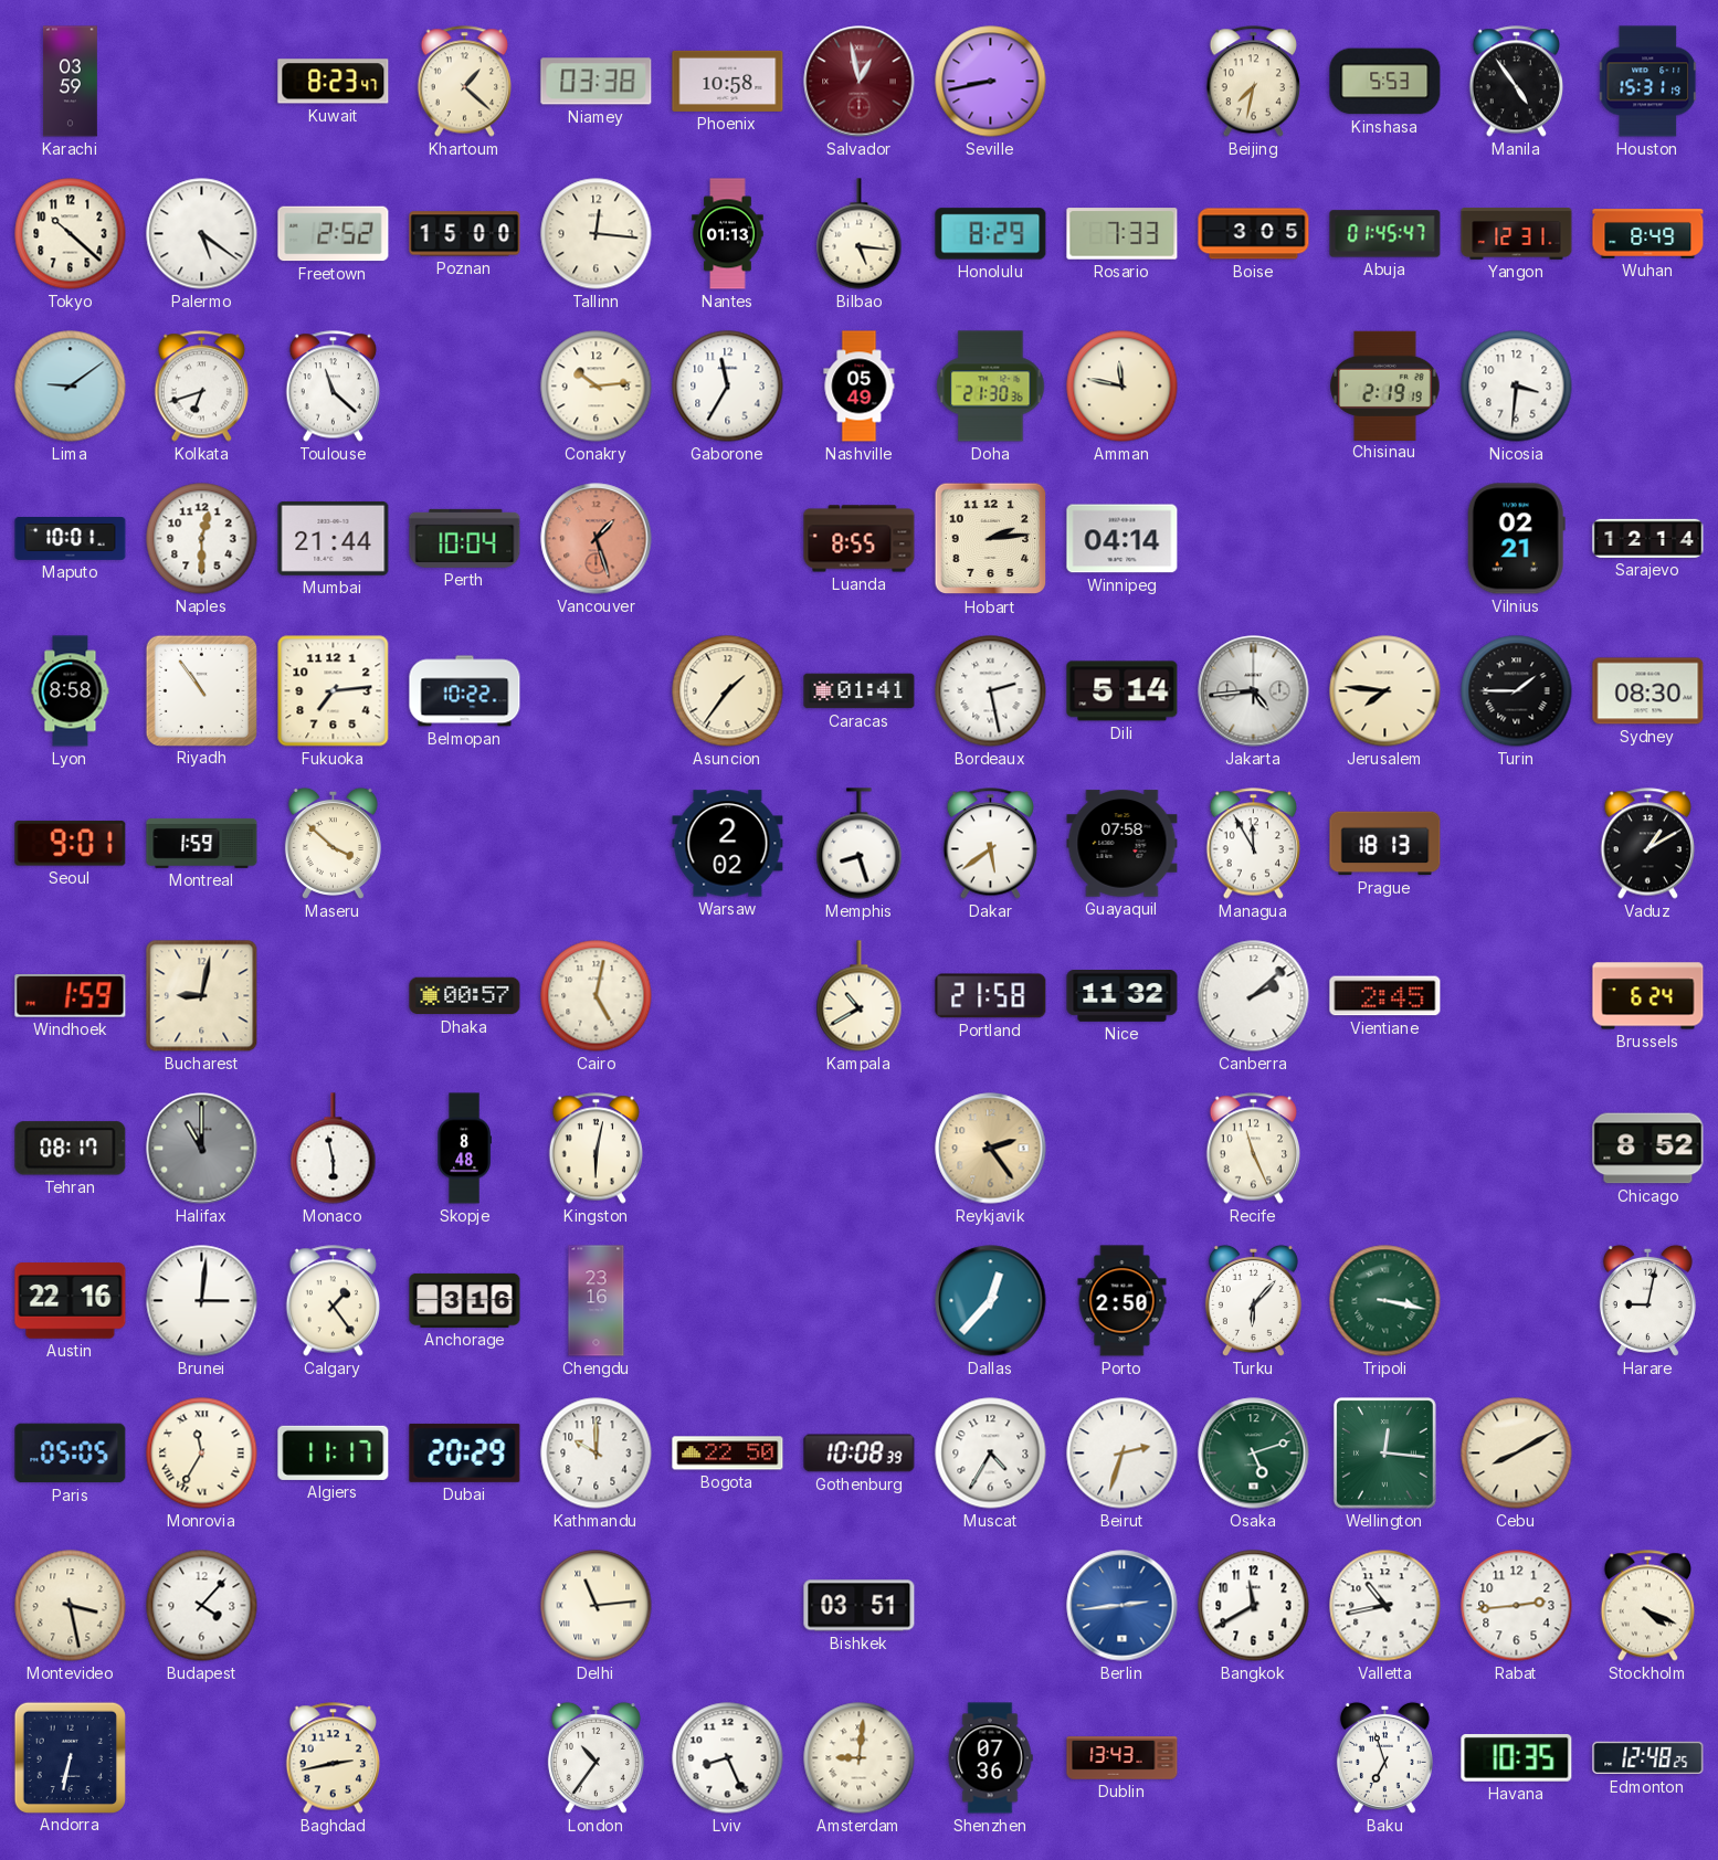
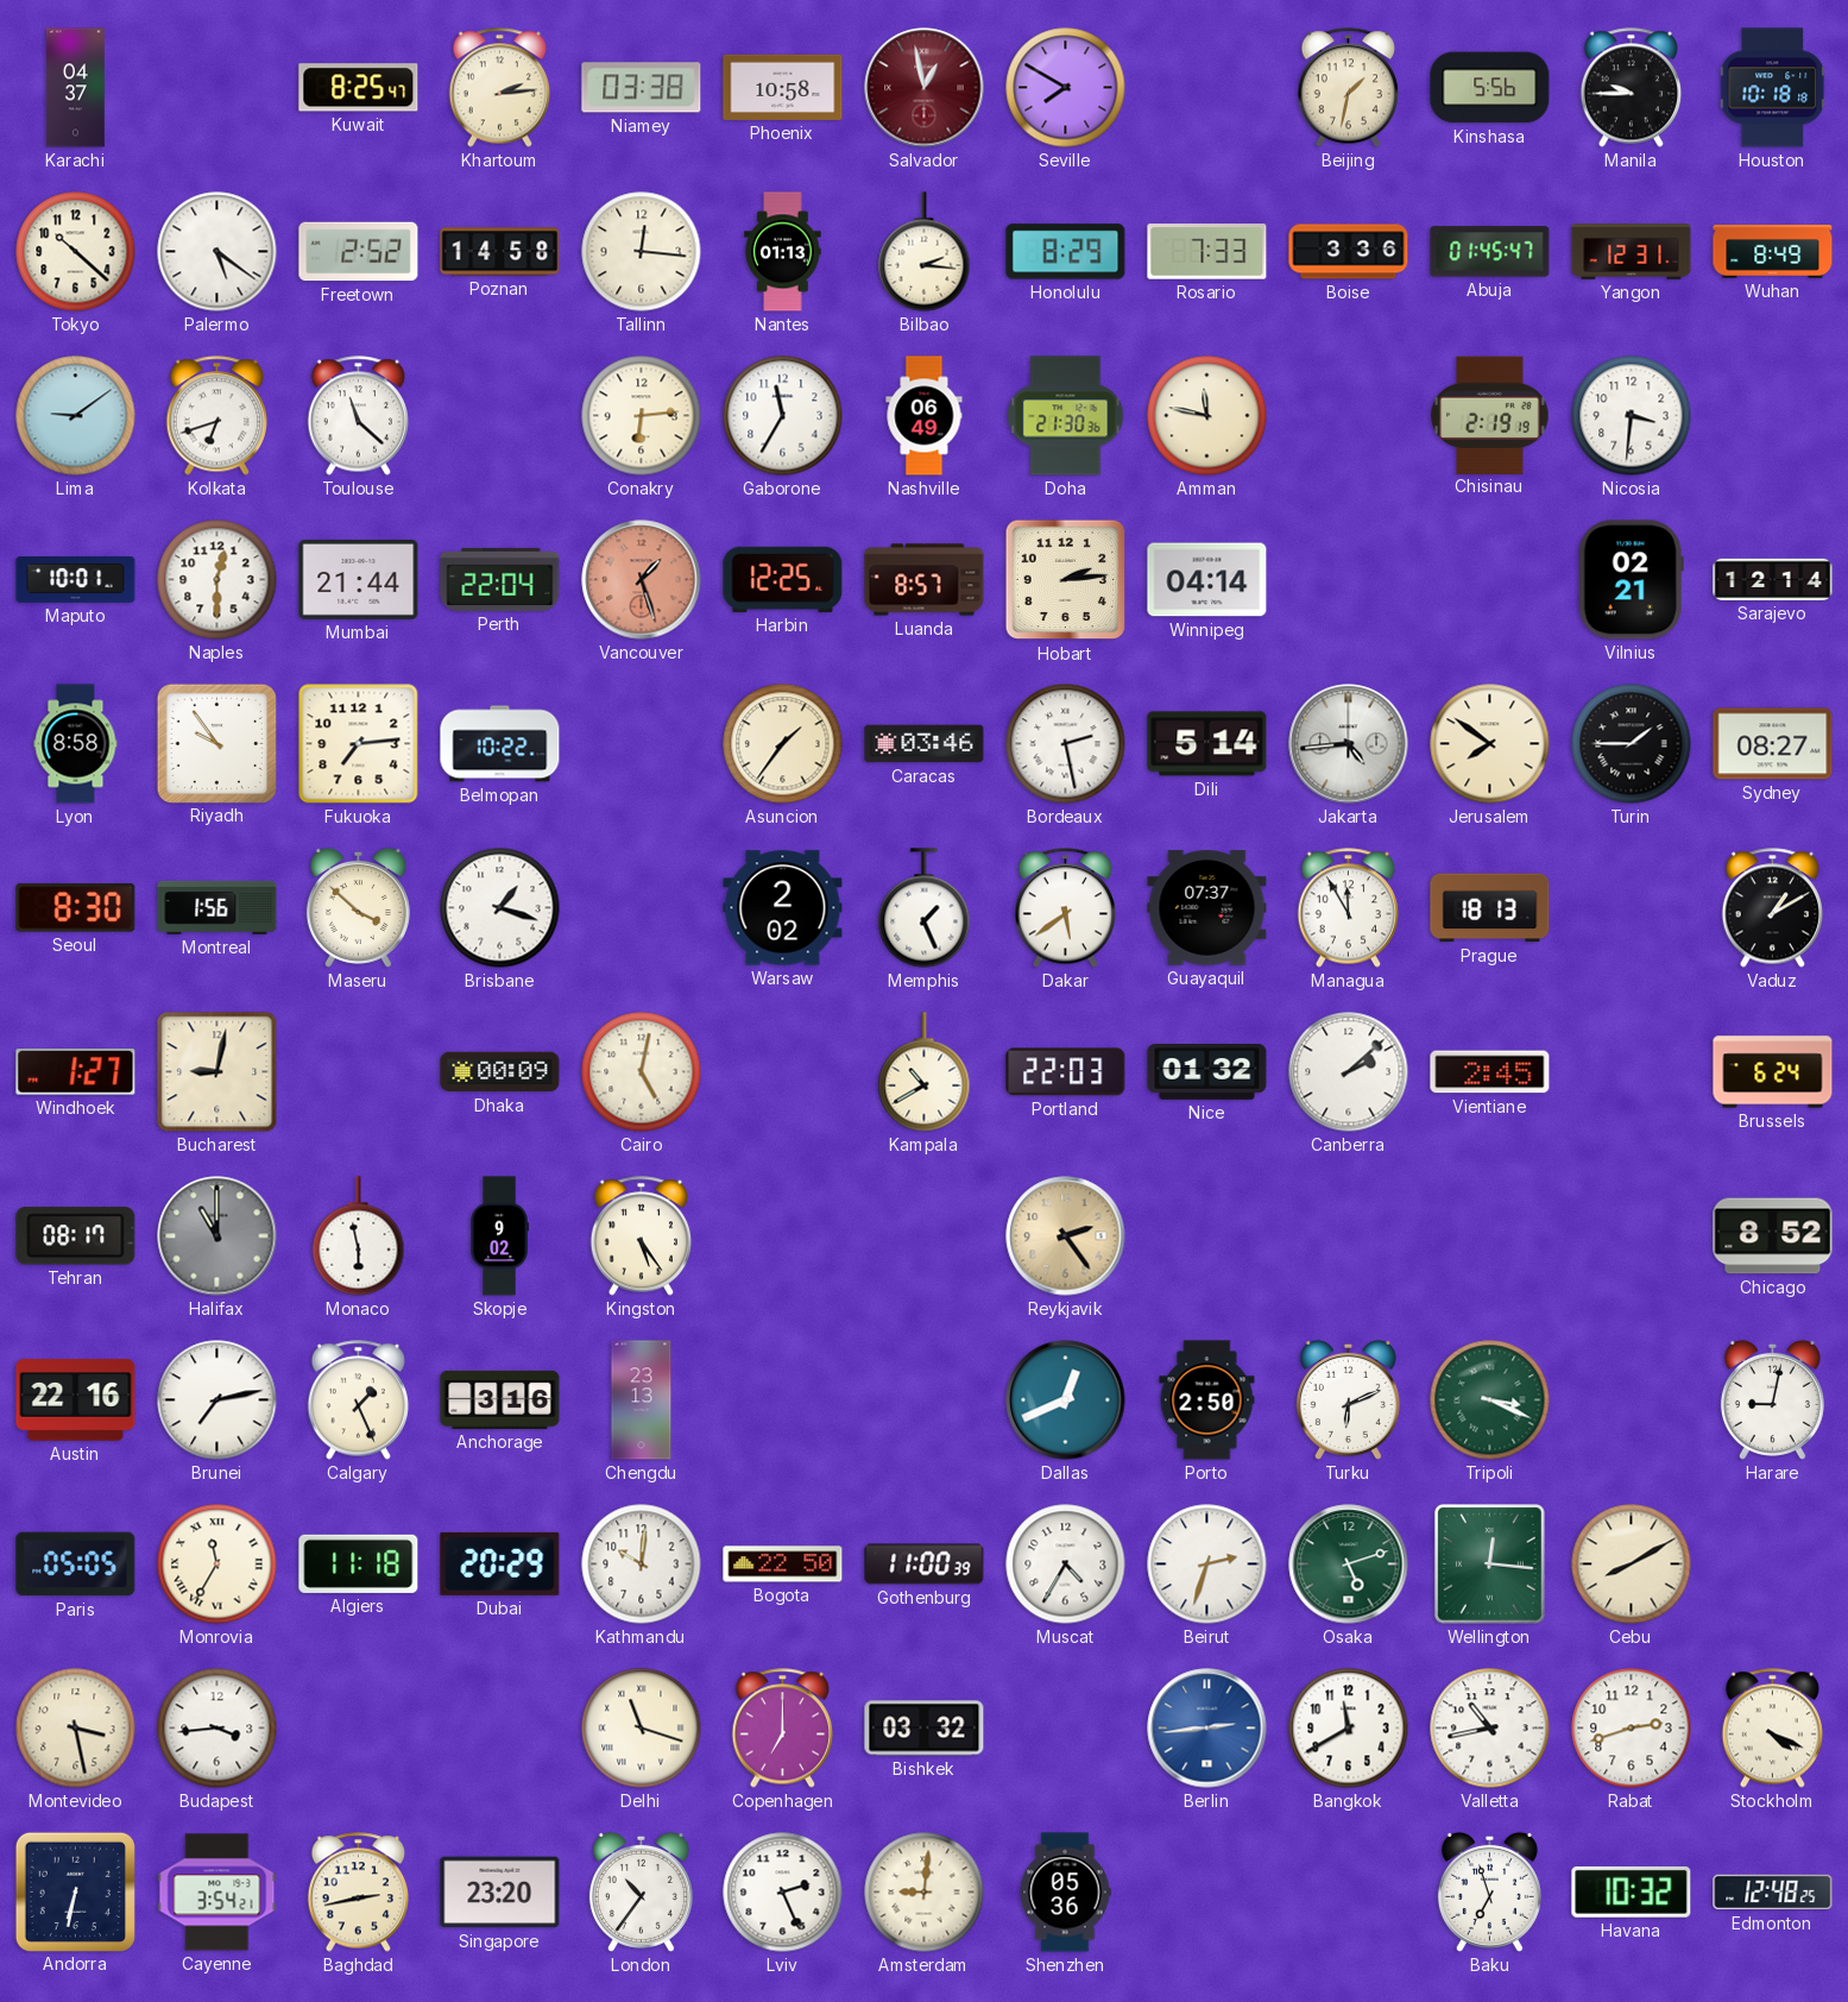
Karachi: 03:59 -> 04:37 (76, 88)
Kuwait: 8:23 -> 8:25 (359, 88)
Khartoum: 1:22 -> 2:14 (499, 88)
Seville: 8:43 -> 7:50 (1066, 88)
Beijing: 7:32 -> 1:32 (1348, 88)
Kinshasa: 5:53 -> 5:56 (1490, 88)
Manila: 4:54 -> 9:45 (1631, 88)
Houston: 15:31 -> 10:18 (1773, 88)
Poznan: 15:00 -> 14:58 (500, 252)
Bilbao: 5:16 -> 2:16 (925, 252)
Boise: 3:05 -> 3:36 (1349, 252)
Conakry: 10:14 -> 6:14 (642, 416)
Nashville: 05:49 -> 06:49 (925, 416)
Perth: 10:04 -> 22:04 (500, 579)
Harbin: none -> 12:25 (783, 579)
Luanda: 8:55 -> 8:57 (925, 580)
Riyadh: 10:54 -> 9:54 (216, 743)
Caracas: 01:41 -> 03:46 (925, 744)
Jerusalem: 7:46 -> 7:51 (1490, 744)
Sydney: 08:30 -> 08:27 (1773, 744)
Seoul: 9:01 -> 8:30 (76, 908)
Montreal: 1:59 -> 1:56 (217, 907)
Brisbane: none -> 1:18 (500, 908)
Memphis: 8:27 -> 1:26 (925, 908)
Guayaquil: 07:58 -> 07:37 (1207, 908)
Windhoek: 1:59 -> 1:27 (76, 1072)
Dhaka: 00:57 -> 00:09 (500, 1072)
Portland: 21:58 -> 22:03 (1066, 1072)
Nice: 11:32 -> 01:32 (1207, 1072)
Skopje: 8:48 -> 9:02 (499, 1236)
Kingston: 6:02 -> 5:24 (641, 1236)
Recife: 11:26 -> none (1253, 1149)
Brunei: 3:01 -> 7:13 (217, 1400)
Calgary: 1:24 -> 1:26 (358, 1400)
Chengdu: 23:16 -> 23:13 (642, 1400)
Dallas: 12:37 -> 12:41 (1066, 1400)
Turku: 6:07 -> 6:11 (1348, 1399)
Tripoli: 3:17 -> 3:19 (1490, 1400)
Algiers: 11:17 -> 11:18 (359, 1563)
Kathmandu: 10:00 -> 10:01 (642, 1565)
Gothenburg: 10:08 -> 11:00 (925, 1565)
Budapest: 4:07 -> 3:44 (217, 1729)
Delhi: 11:14 -> 11:18 (642, 1729)
Copenhagen: none -> 7:00 (782, 1729)
Bishkek: 03:51 -> 03:32 (925, 1729)
Rabat: 2:44 -> 2:42 (1632, 1729)
Cayenne: none -> 3:54 (217, 1893)
Singapore: none -> 23:20 (500, 1893)
Lviv: 8:26 -> 2:26 (783, 1893)
Shenzhen: 07:36 -> 05:36 (1065, 1893)
Dublin: 13:43 -> none (1123, 1758)
Havana: 10:35 -> 10:32 (1632, 1891)
